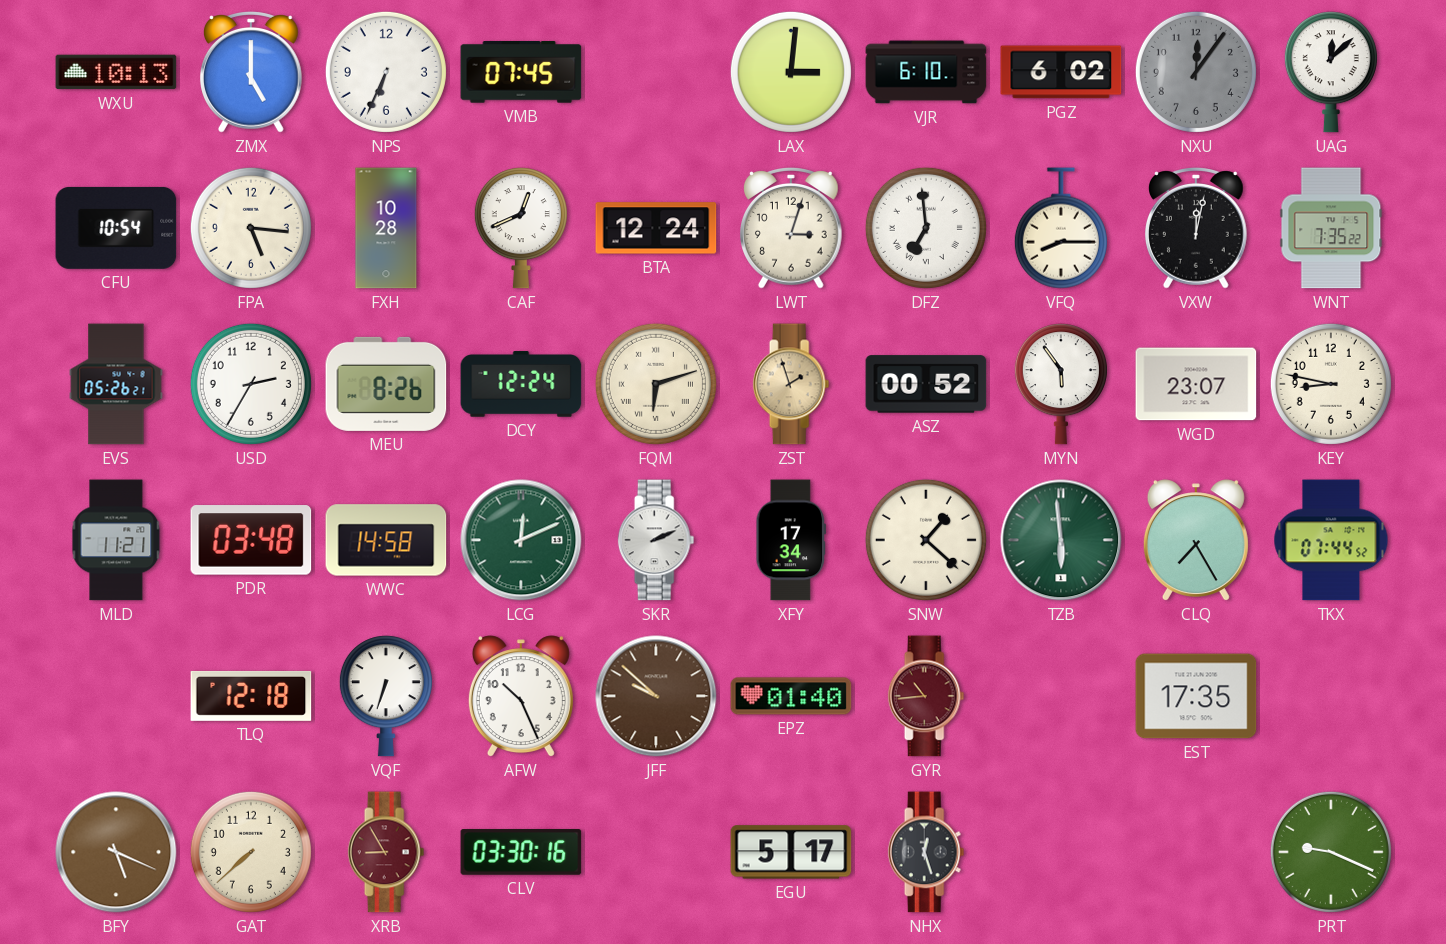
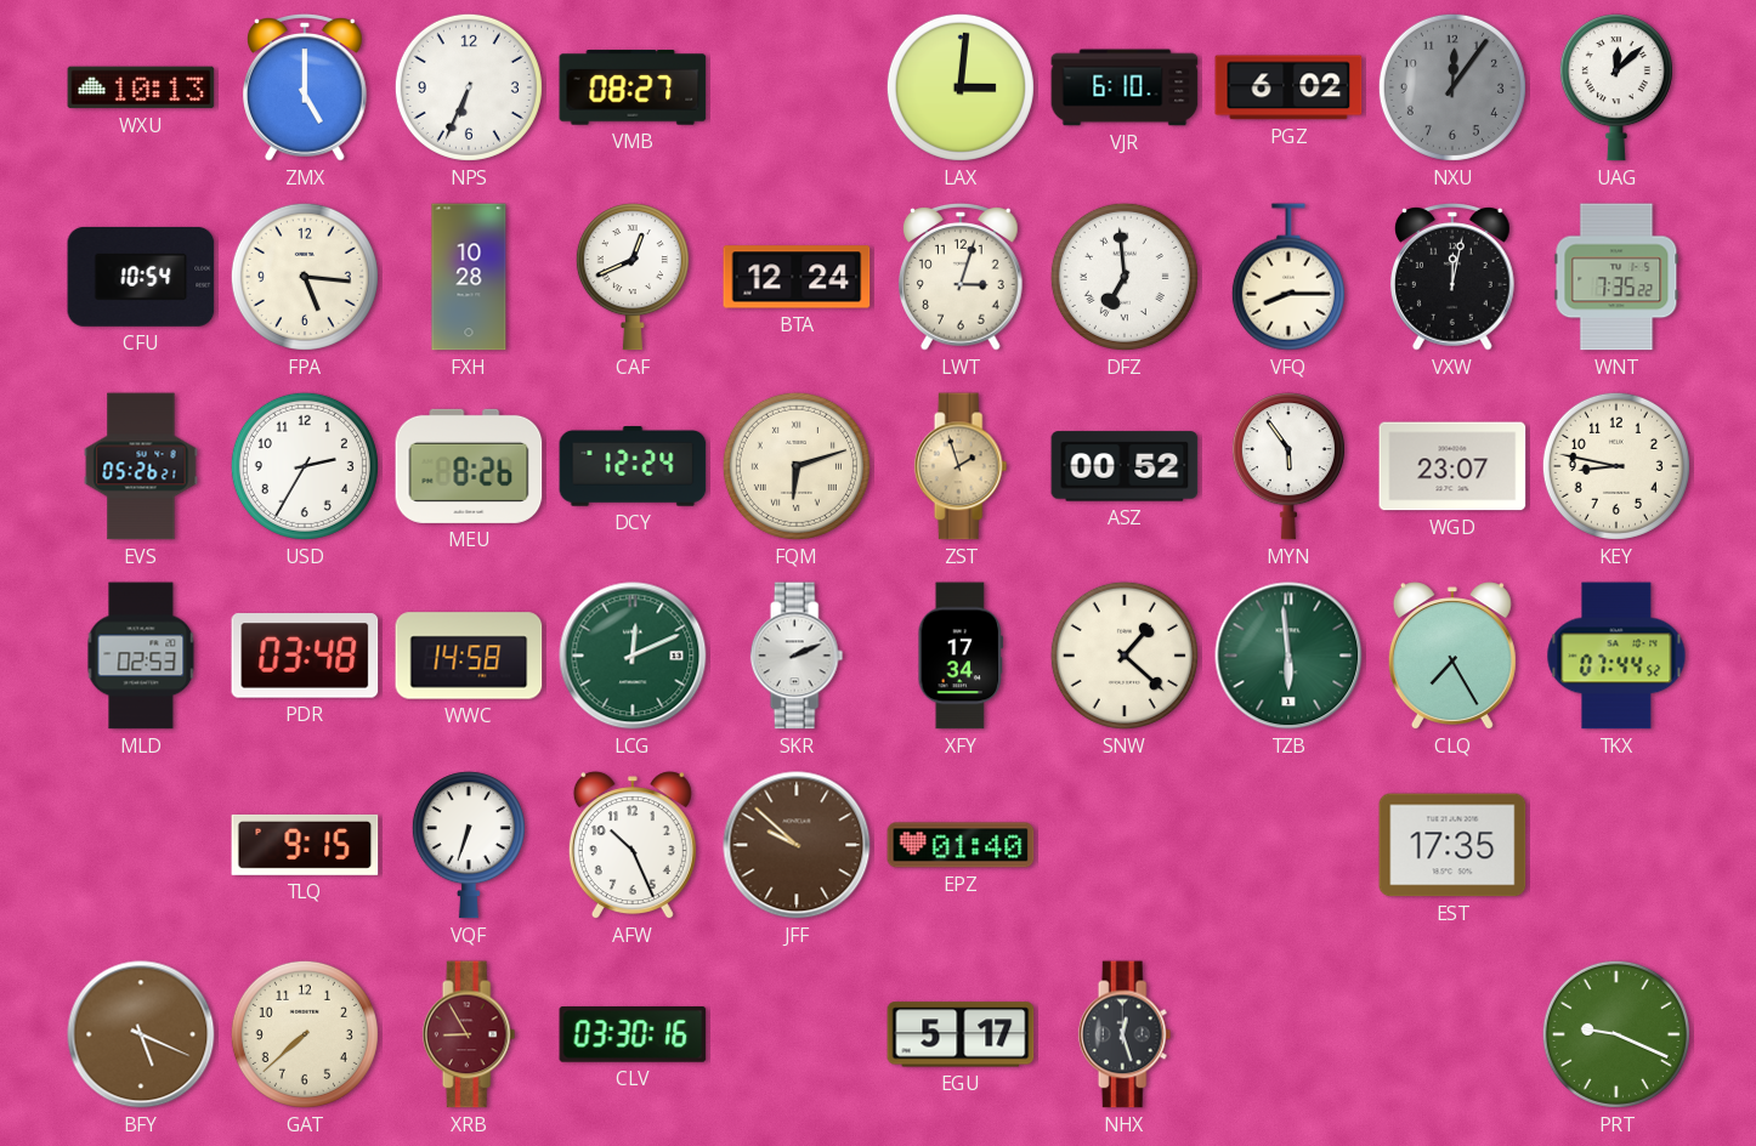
VMB: 07:45 -> 08:27 (633, 87)
MLD: 11:21 -> 02:53 (141, 656)
TLQ: 12:18 -> 9:15 (305, 845)
GYR: 10:44 -> none (926, 696)
